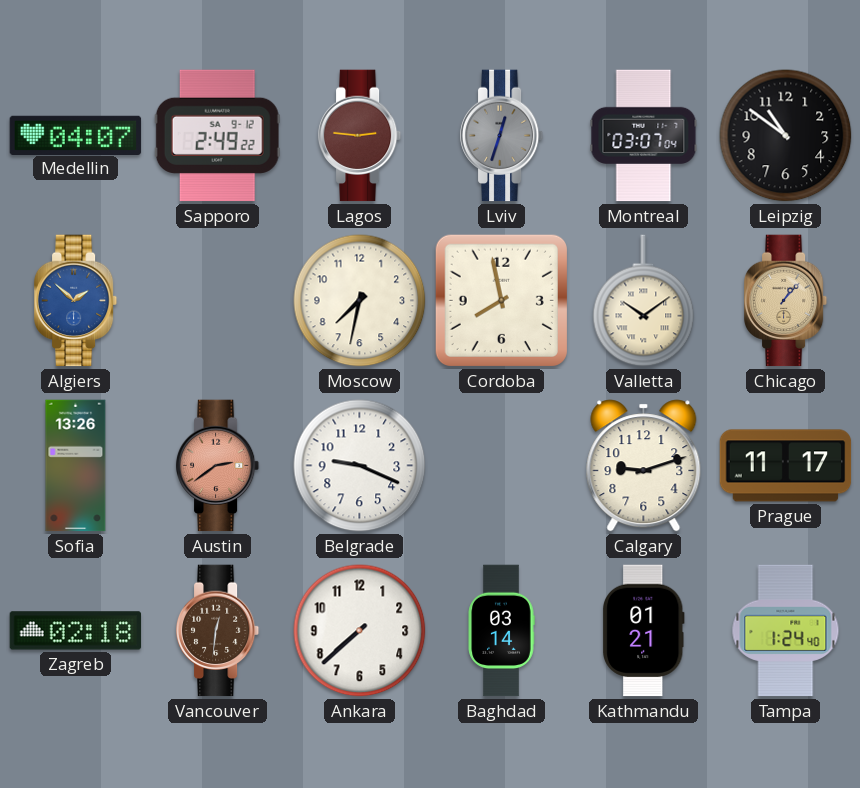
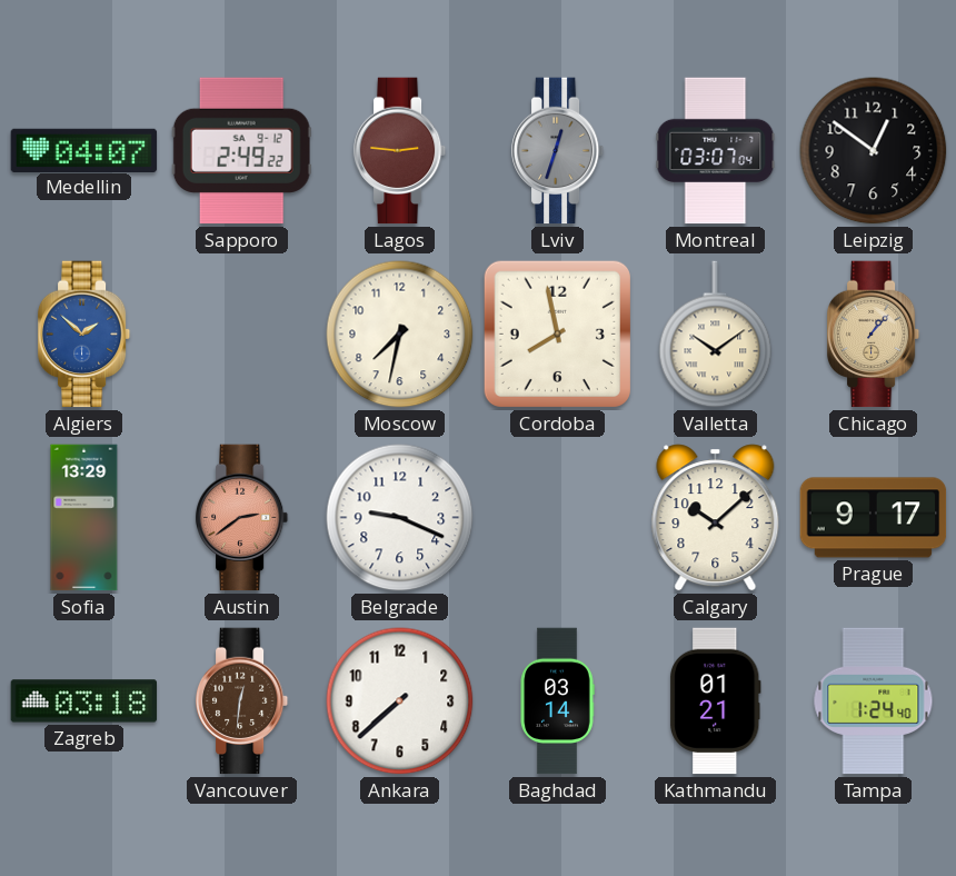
Leipzig: 10:51 -> 12:51 (874, 151)
Sofia: 13:26 -> 13:29 (84, 518)
Calgary: 9:12 -> 10:08 (716, 518)
Prague: 11:17 -> 9:17 (874, 518)
Zagreb: 02:18 -> 03:18 (84, 701)
